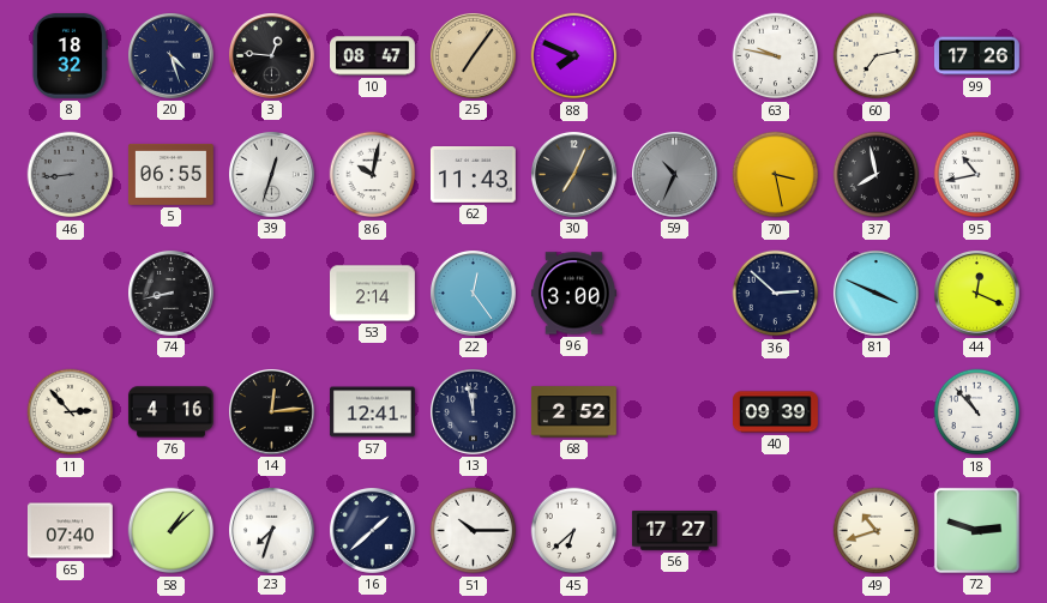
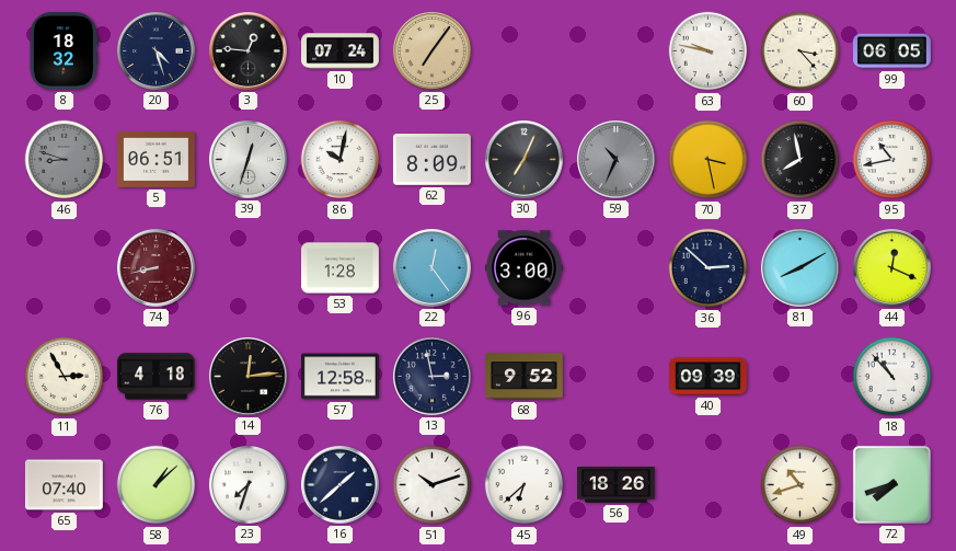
10: 08:47 -> 07:24 (341, 51)
88: 7:49 -> none (574, 56)
60: 7:13 -> 3:23 (800, 51)
99: 17:26 -> 06:05 (891, 51)
46: 8:44 -> 8:48 (65, 160)
5: 06:55 -> 06:51 (156, 159)
62: 11:43 -> 8:09 (431, 160)
74 dial: black -> burgundy (156, 267)
53: 2:14 -> 1:28 (341, 268)
81: 3:49 -> 8:10 (799, 267)
11: 2:53 -> 2:55 (65, 377)
76: 4:16 -> 4:18 (156, 377)
57: 12:41 -> 12:58 (341, 377)
13: 11:58 -> 2:58 (431, 376)
68: 2:52 -> 9:52 (523, 377)
51: 10:15 -> 10:12 (433, 485)
56: 17:27 -> 18:26 (615, 485)
72: 2:48 -> 7:42 (891, 484)
